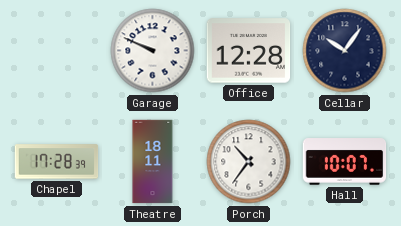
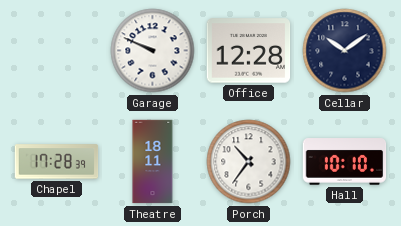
Cellar: 10:06 -> 10:09 (345, 51)
Hall: 10:07 -> 10:10 (345, 162)
